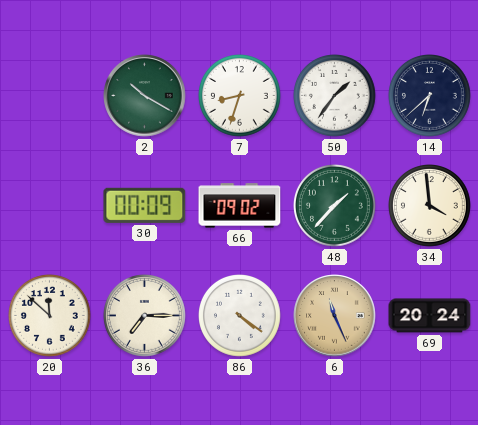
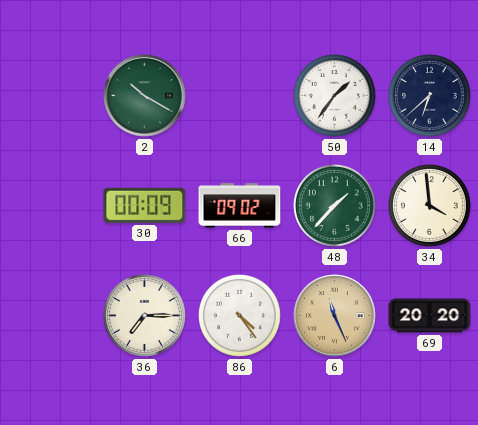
7: 8:33 -> none (240, 96)
20: 11:52 -> none (50, 316)
86: 4:21 -> 4:24 (240, 316)
69: 20:24 -> 20:20 (430, 316)
